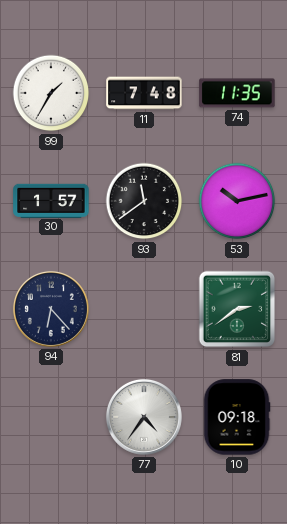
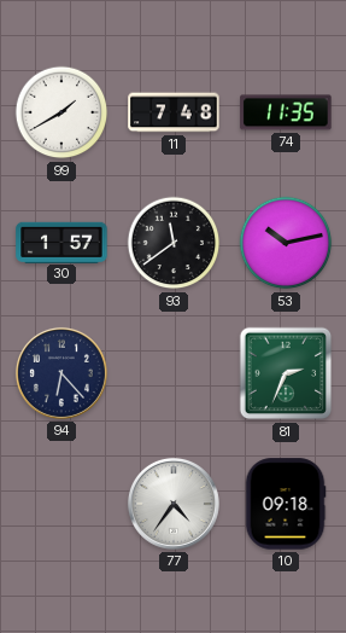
99: 1:35 -> 1:40 (61, 112)
81: 2:39 -> 2:34 (286, 373)
